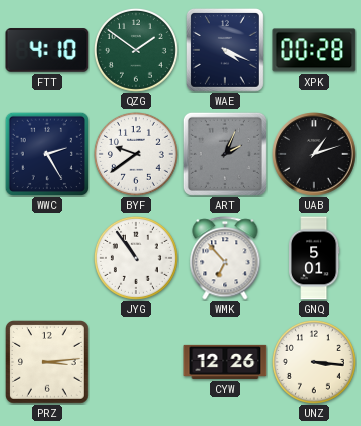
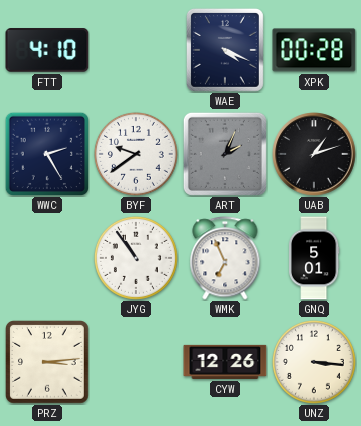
QZG: 1:51 -> none (136, 50)
WMK: 6:53 -> 6:56 (225, 258)
